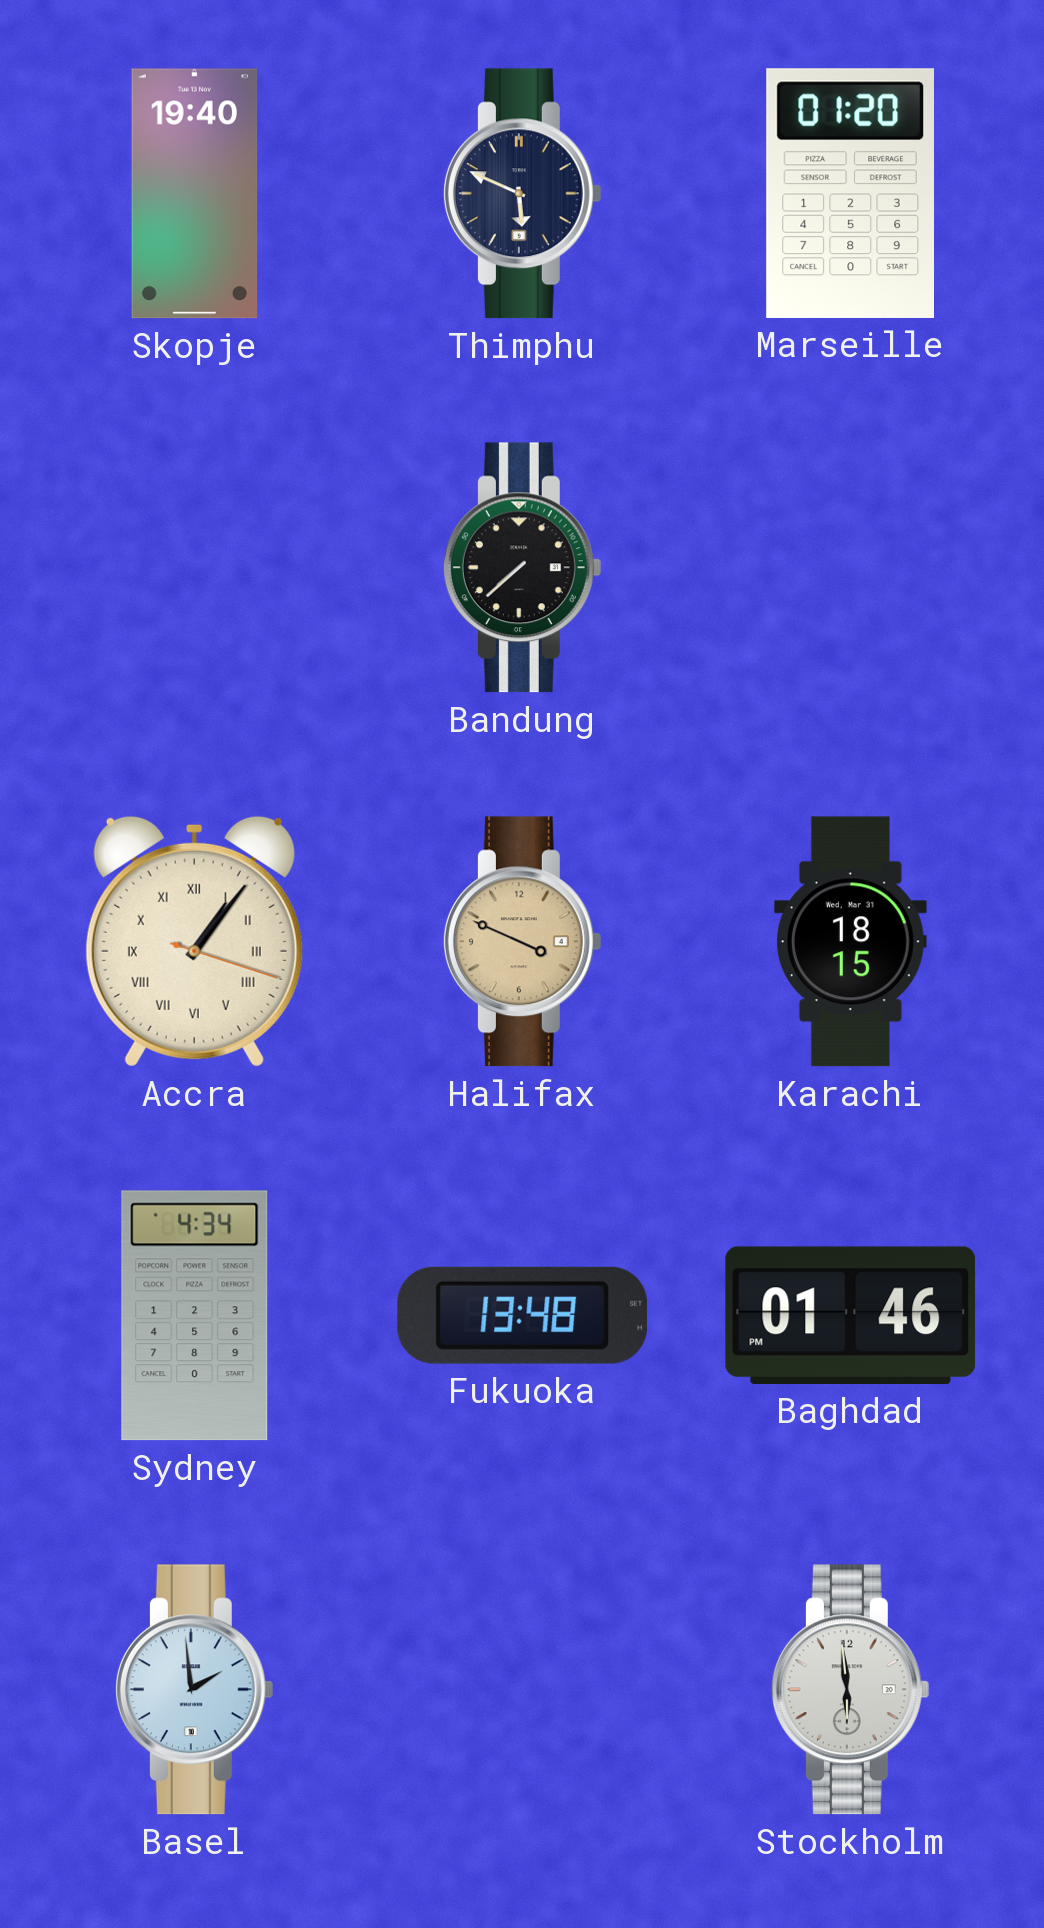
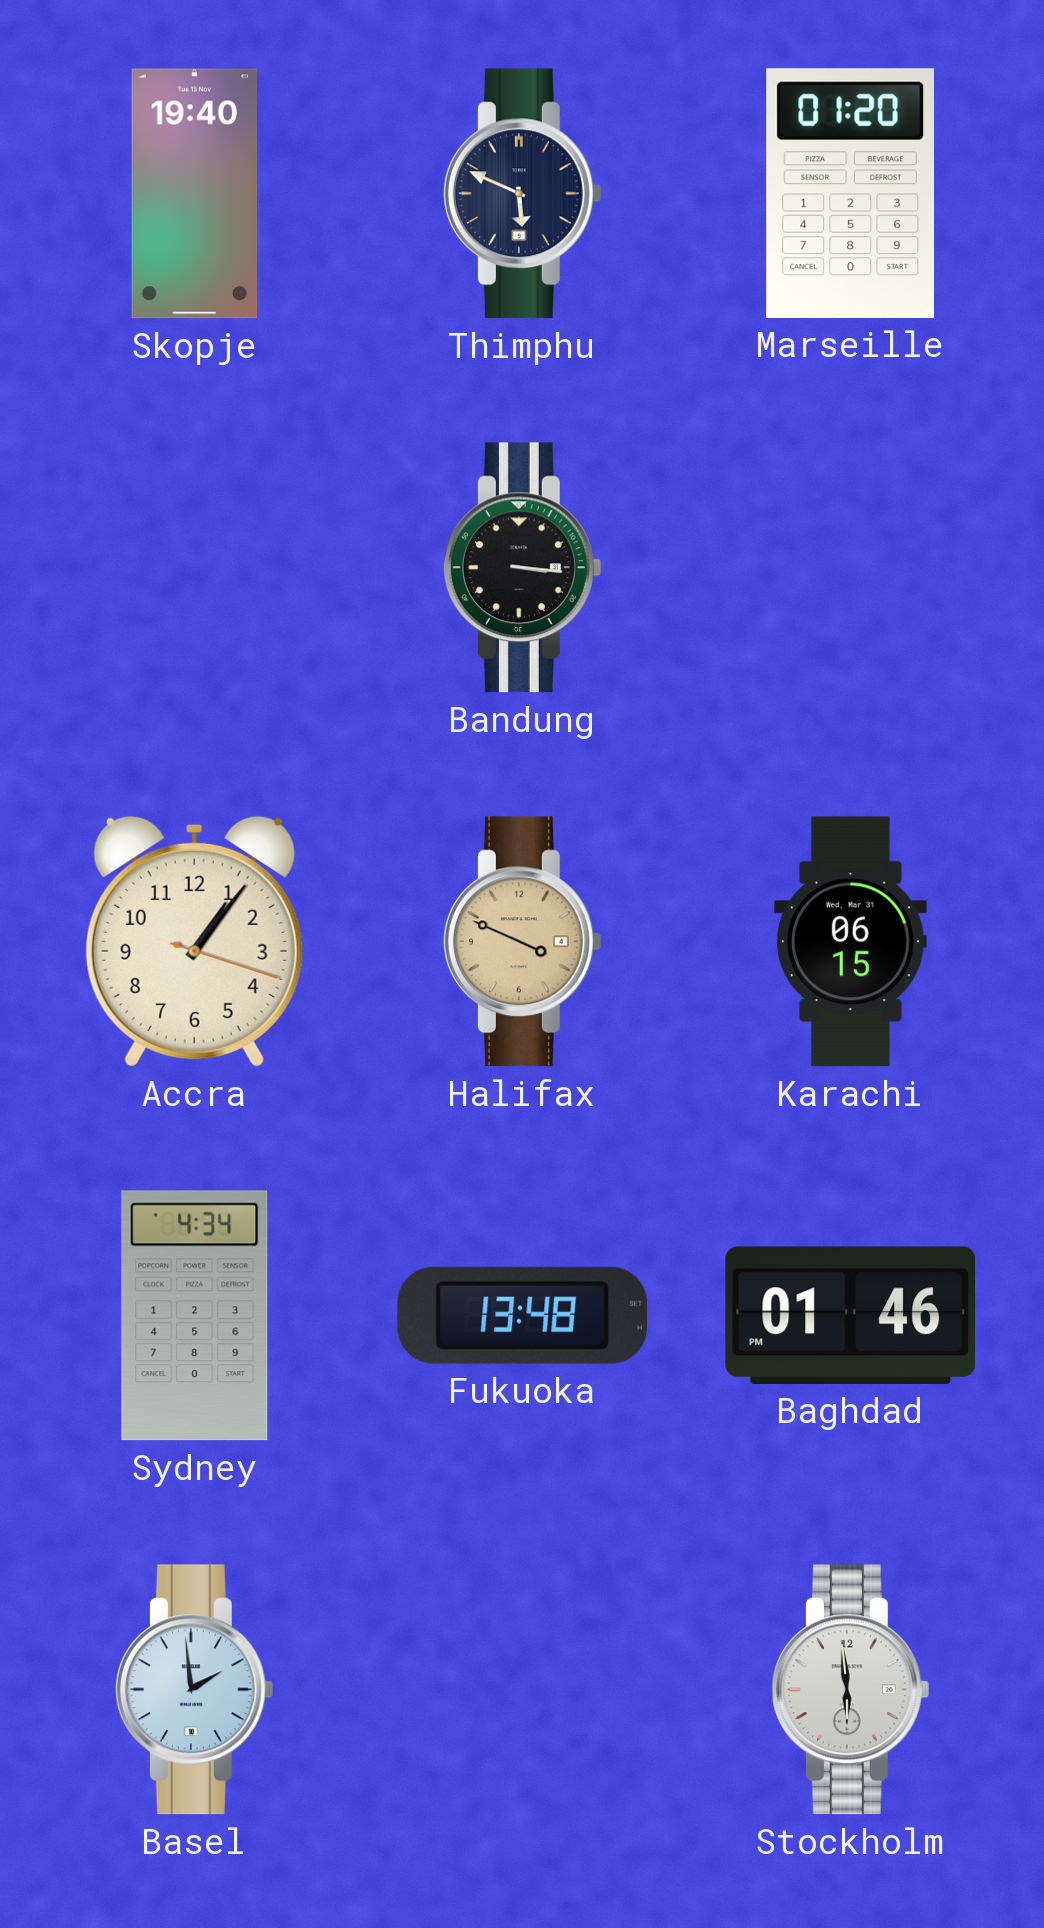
Bandung: 7:38 -> 3:16 (522, 568)
Accra numerals: Roman -> Arabic (194, 941)
Karachi: 18:15 -> 06:15 (850, 942)
